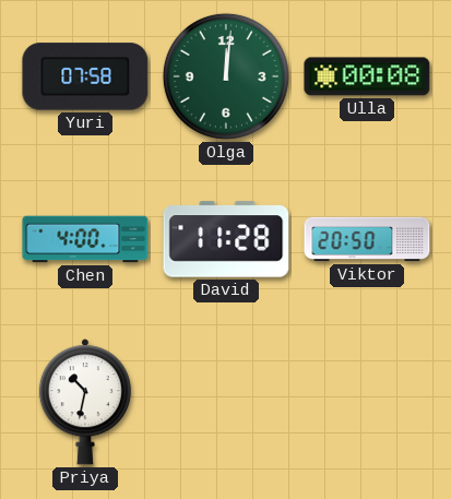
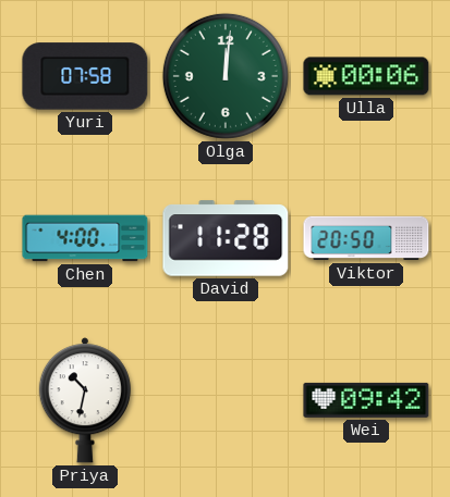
Ulla: 00:08 -> 00:06 (366, 76)
Wei: none -> 09:42 (366, 400)
